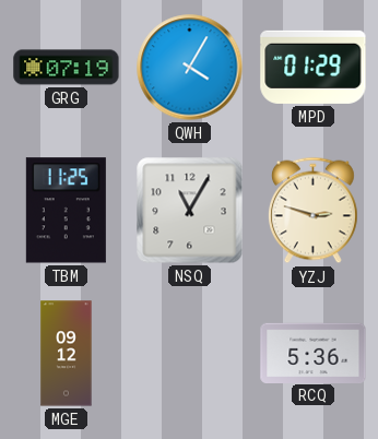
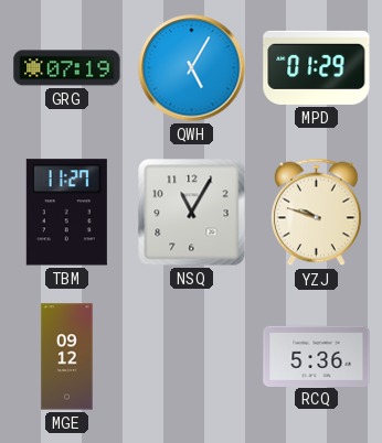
QWH: 4:05 -> 5:05 (192, 68)
TBM: 11:25 -> 11:27 (66, 213)
YZJ: 2:48 -> 9:48 (317, 213)
